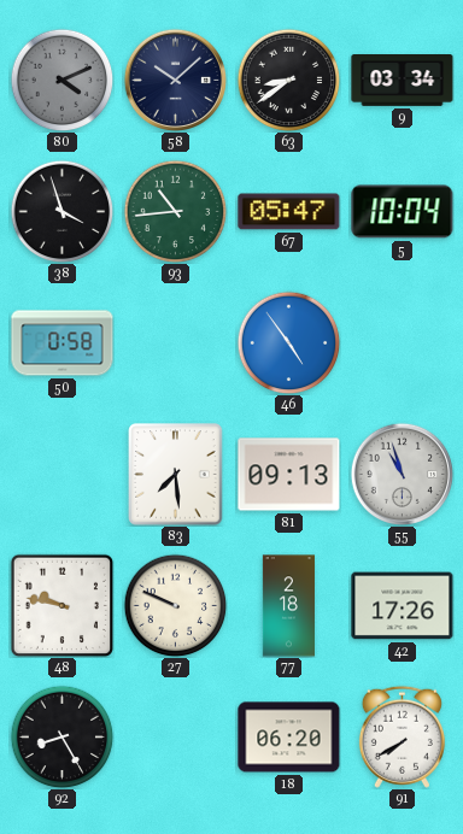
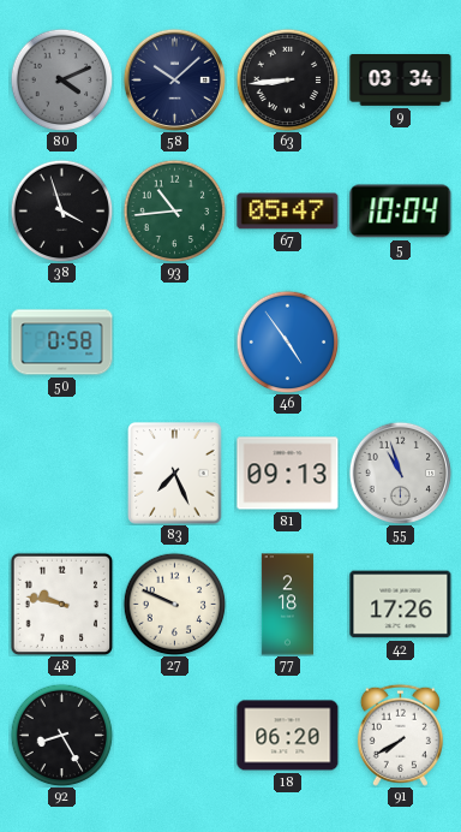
63: 8:39 -> 8:44 (287, 79)
83: 7:29 -> 7:26 (175, 474)
